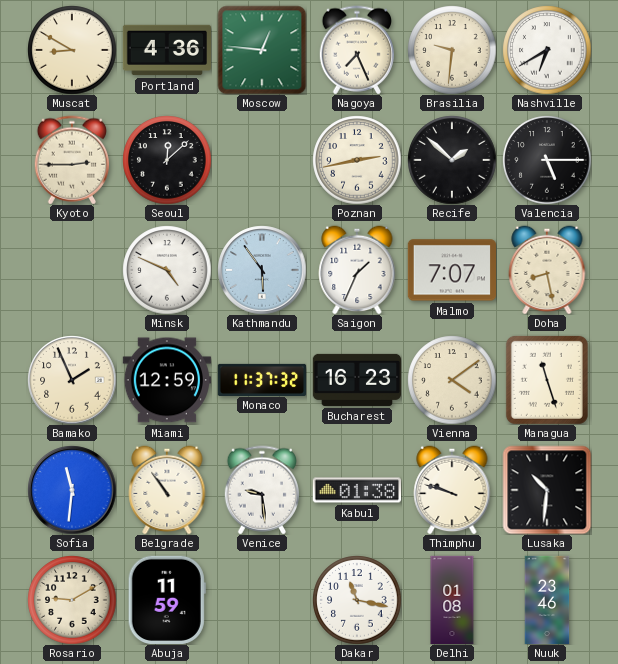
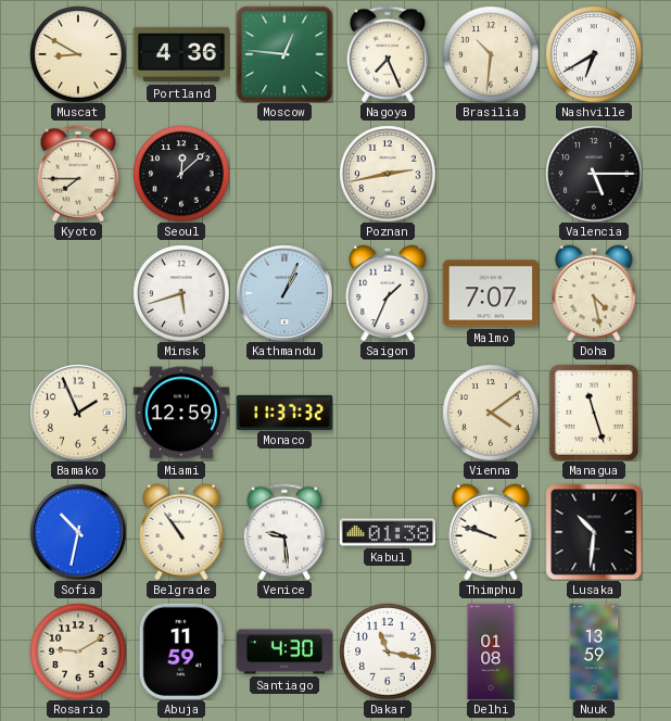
Brasilia: 9:31 -> 10:31 (491, 54)
Kyoto: 2:45 -> 7:45 (77, 174)
Recife: 1:52 -> none (452, 160)
Minsk: 4:49 -> 5:42 (181, 293)
Kathmandu: 5:54 -> 1:04 (284, 293)
Doha: 8:28 -> 4:28 (594, 293)
Bucharest: 16:23 -> none (357, 380)
Sofia: 11:31 -> 10:32 (78, 532)
Santiago: none -> 4:30 (283, 652)
Nuuk: 23:46 -> 13:59 (594, 652)
